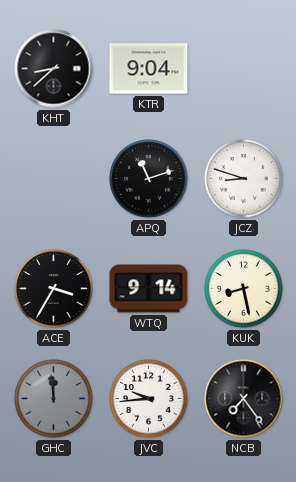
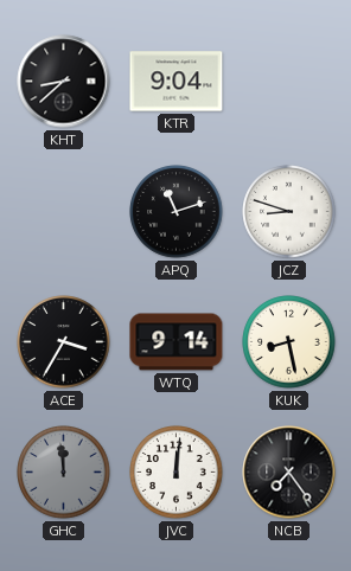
JVC: 9:44 -> 12:01 (177, 473)
